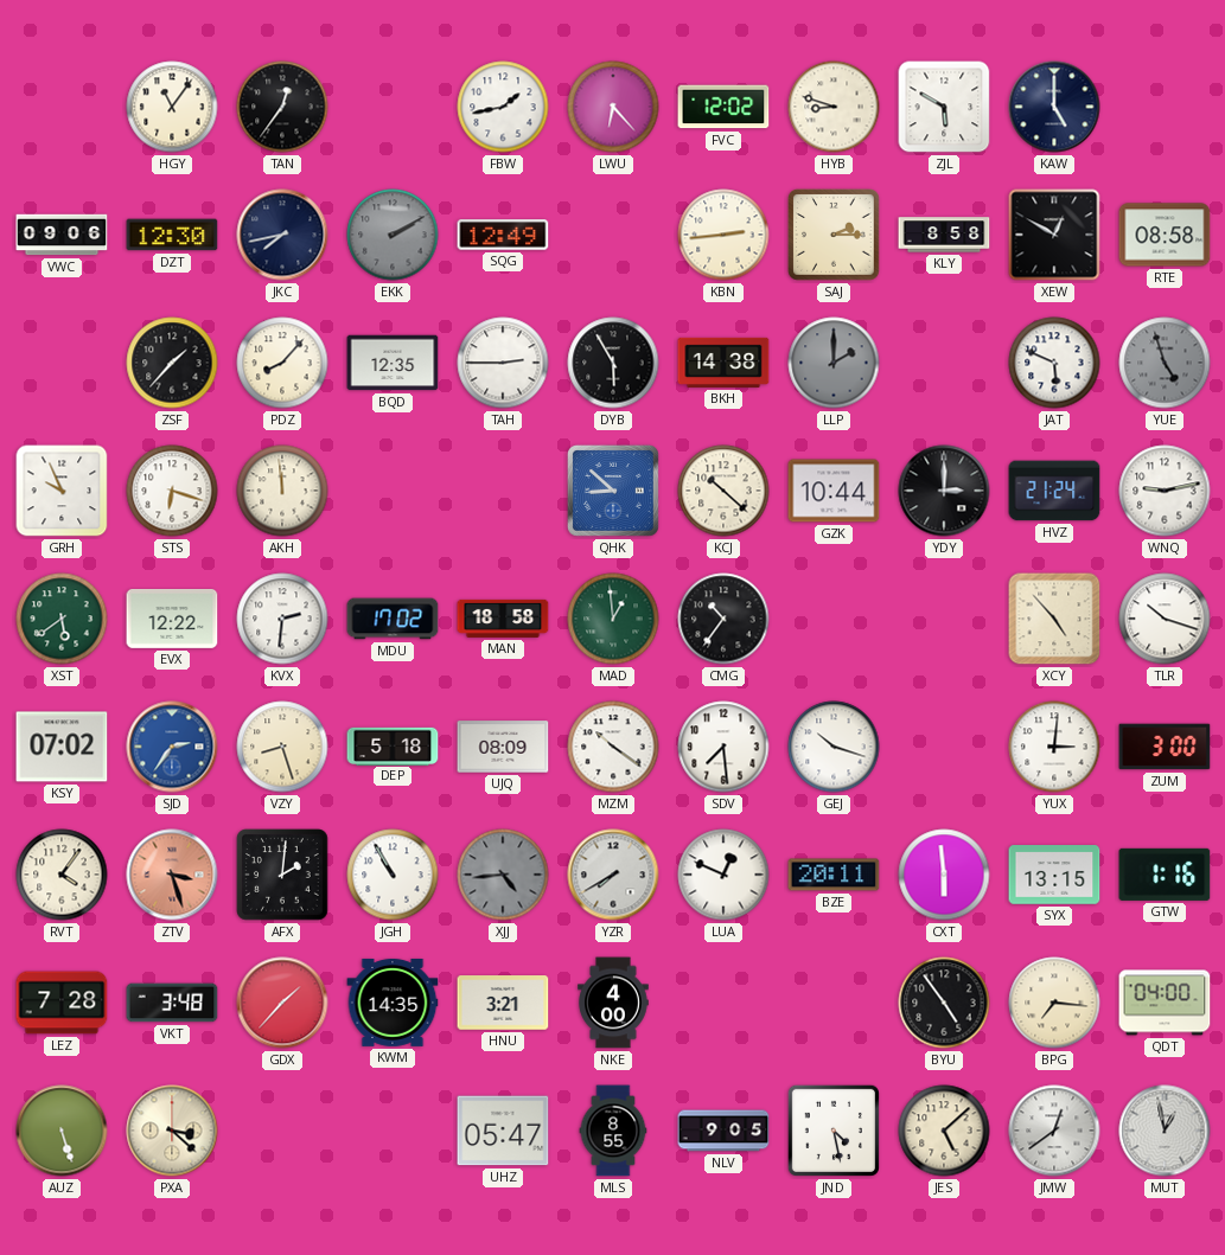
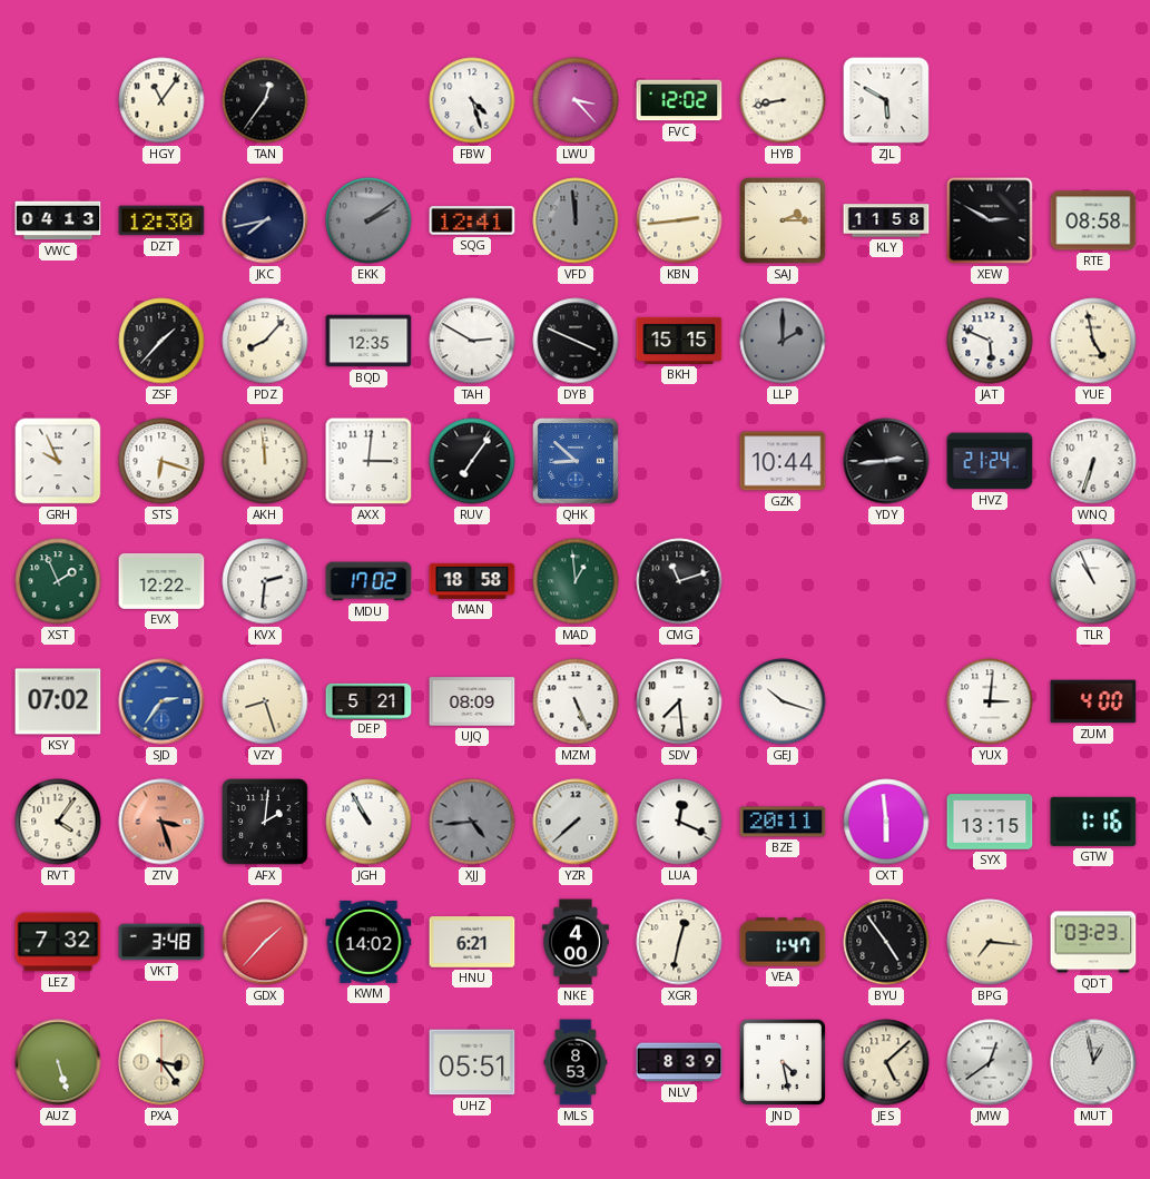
FBW: 1:43 -> 4:27 (472, 100)
LWU: 6:23 -> 3:23 (576, 100)
HYB: 8:48 -> 8:43 (783, 100)
KAW: 5:00 -> none (1054, 107)
VWC: 09:06 -> 04:13 (58, 220)
EKK: 2:10 -> 2:09 (368, 220)
SQG: 12:49 -> 12:41 (472, 220)
VFD: none -> 11:59 (576, 220)
KLY: 8:58 -> 11:58 (886, 220)
XEW: 12:50 -> 2:50 (990, 220)
TAH: 2:45 -> 2:50 (472, 341)
DYB: 5:55 -> 3:49 (576, 341)
BKH: 14:38 -> 15:15 (679, 341)
YUE: 4:57 -> 4:58 (1093, 341)
YUE dial: grey -> cream (1093, 341)
AXX: none -> 3:01 (368, 461)
RUV: none -> 7:06 (472, 461)
KCJ: 10:22 -> none (723, 491)
YDY: 3:00 -> 2:44 (886, 461)
WNQ: 9:13 -> 6:33 (1093, 461)
XST: 5:39 -> 1:56 (58, 581)
CMG: 10:36 -> 11:12 (679, 581)
XCY: 4:53 -> none (1054, 619)
TLR: 10:18 -> 10:56 (1093, 581)
DEP: 5:18 -> 5:21 (368, 700)
MZM: 10:21 -> 5:26 (576, 701)
ZUM: 3:00 -> 4:00 (1093, 701)
YZR: 7:40 -> 7:38 (576, 822)
LUA: 12:49 -> 12:19 (679, 822)
LEZ: 7:28 -> 7:32 (58, 942)
KWM: 14:35 -> 14:02 (368, 942)
HNU: 3:21 -> 6:21 (472, 942)
XGR: none -> 12:32 (679, 942)
VEA: none -> 1:47 (783, 942)
QDT: 04:00 -> 03:23 (1093, 942)
PXA: 3:22 -> 3:24 (161, 1062)
UHZ: 05:47 -> 05:51 (472, 1062)
MLS: 8:55 -> 8:53 (576, 1062)
NLV: 9:05 -> 8:39 (679, 1062)
